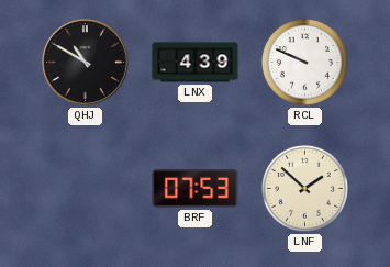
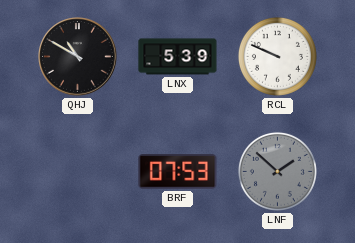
LNX: 4:39 -> 5:39 (178, 57)
LNF dial: cream -> grey (277, 171)
